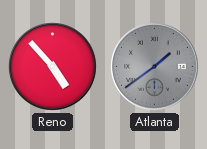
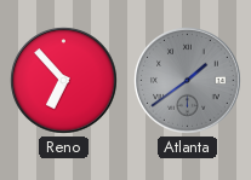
Reno: 4:53 -> 6:53 (64, 81)
